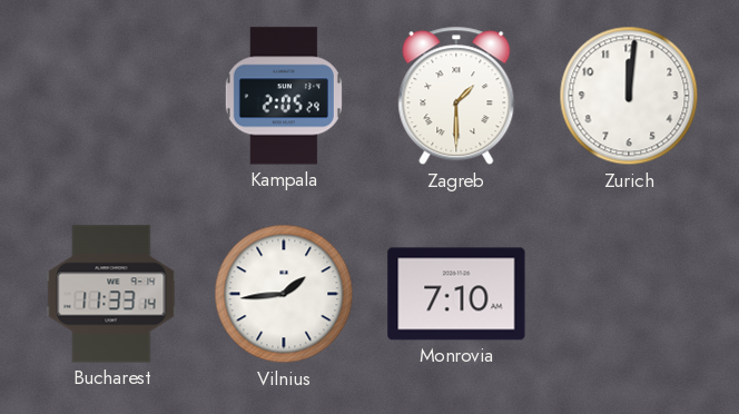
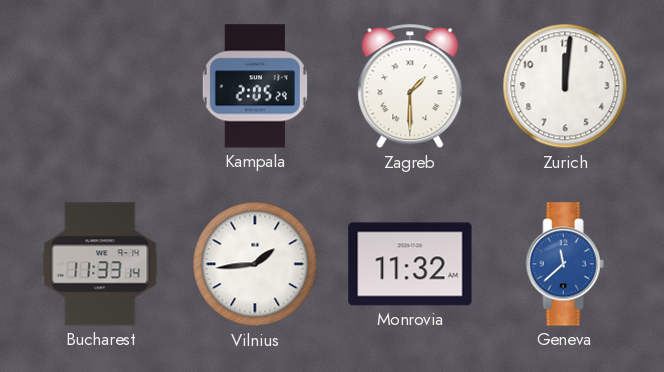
Monrovia: 7:10 -> 11:32 (410, 264)
Geneva: none -> 11:38 (565, 264)
